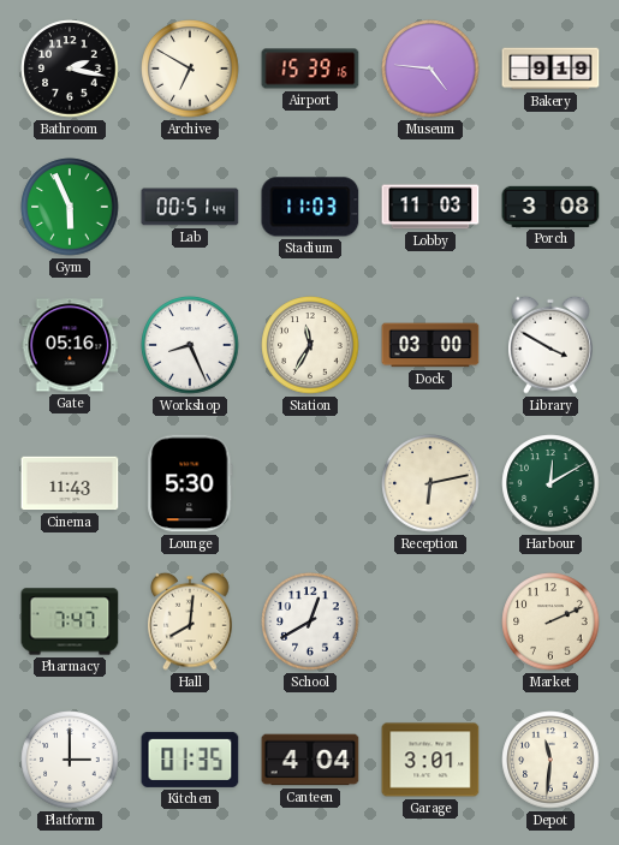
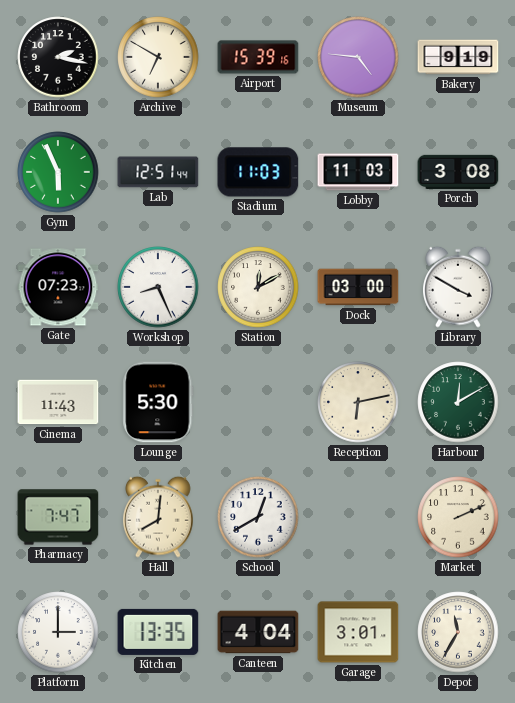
Lab: 00:51 -> 12:51 (158, 172)
Gate: 05:16 -> 07:23 (58, 287)
Station: 11:35 -> 12:10 (258, 287)
Kitchen: 01:35 -> 13:35 (158, 632)
Depot: 11:31 -> 11:35 (458, 632)
